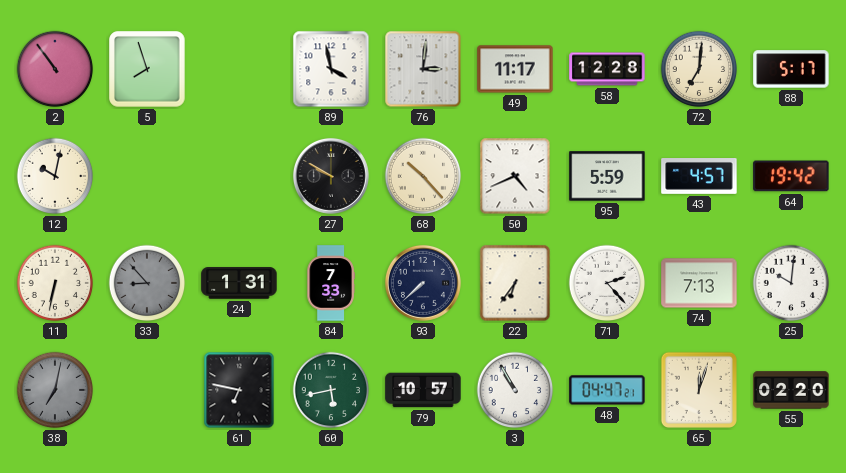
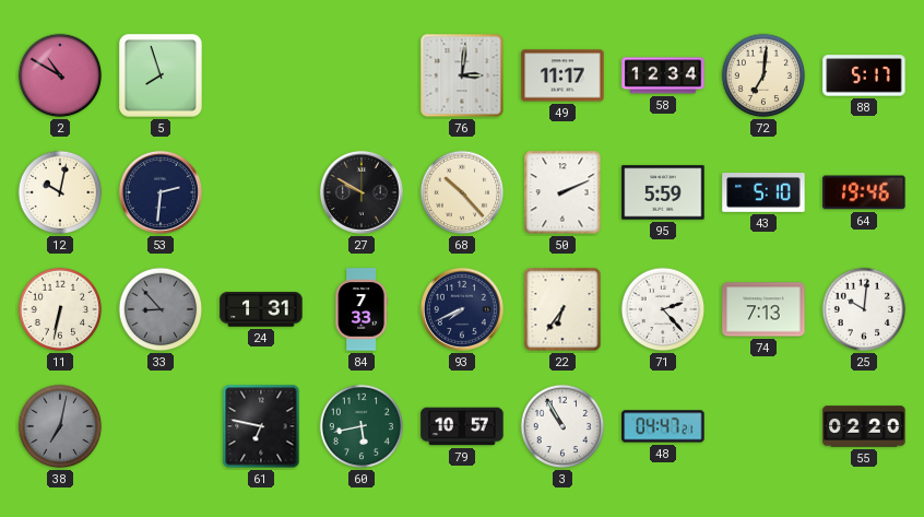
2: 10:54 -> 10:50 (60, 75)
89: 3:58 -> none (331, 69)
58: 12:28 -> 12:34 (663, 75)
53: none -> 2:31 (161, 192)
50: 4:41 -> 2:11 (562, 192)
43: 4:57 -> 5:10 (763, 193)
64: 19:42 -> 19:46 (864, 192)
93: 7:38 -> 7:41 (462, 309)
65: 12:03 -> none (699, 390)
